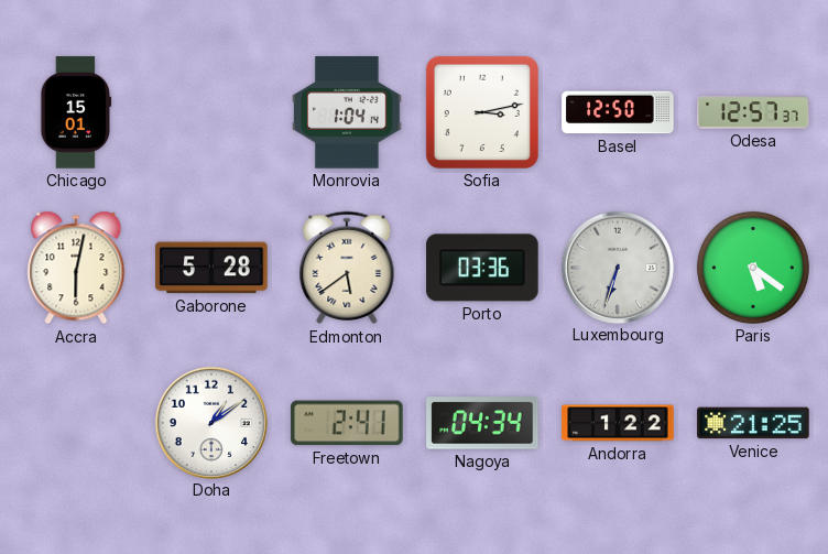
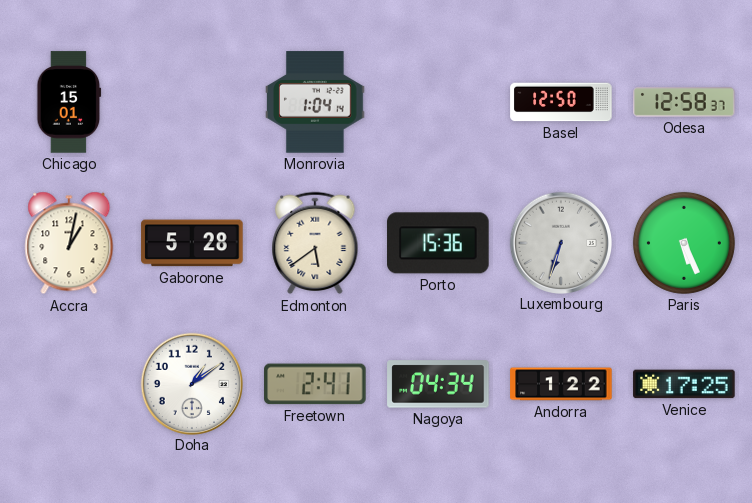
Sofia: 3:13 -> none (482, 112)
Odesa: 12:57 -> 12:58 (684, 102)
Accra: 6:02 -> 1:02 (69, 243)
Porto: 03:36 -> 15:36 (438, 243)
Paris: 5:21 -> 5:26 (684, 243)
Venice: 21:25 -> 17:25 (684, 384)
